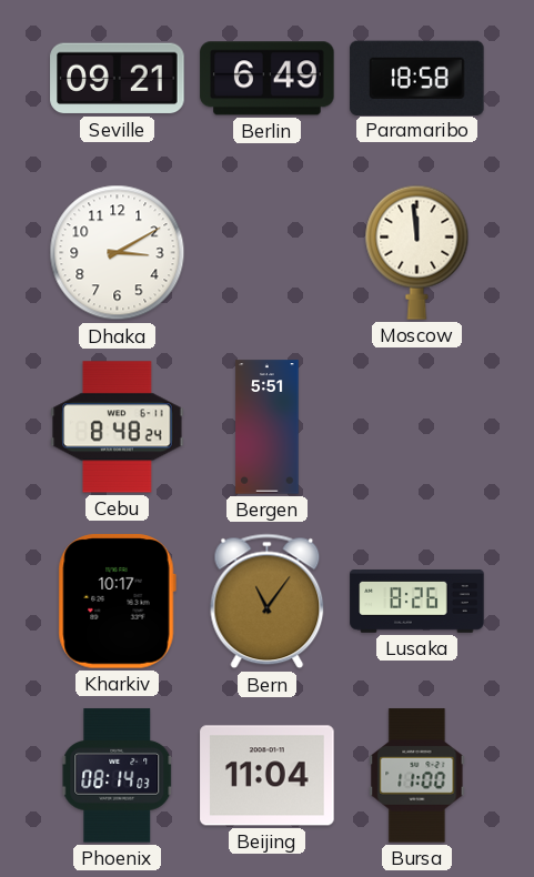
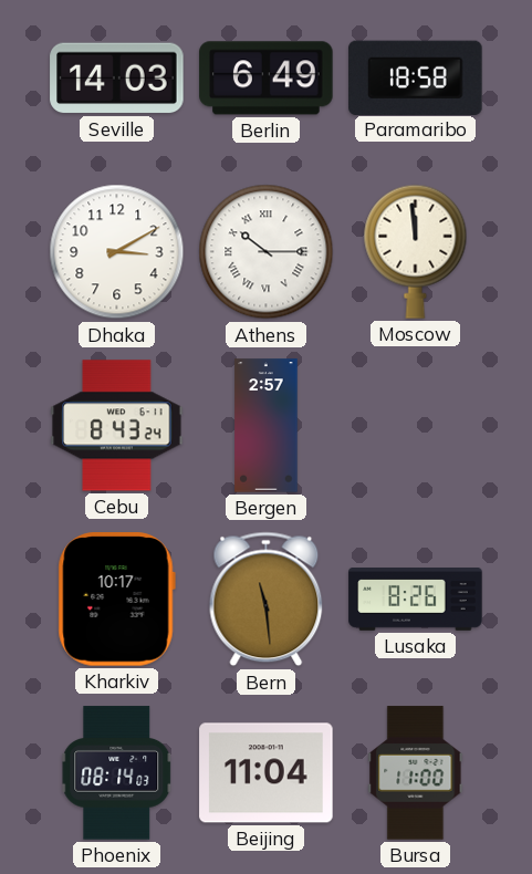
Seville: 09:21 -> 14:03 (117, 79)
Athens: none -> 10:15 (267, 252)
Cebu: 8:48 -> 8:43 (117, 426)
Bergen: 5:51 -> 2:57 (267, 426)
Bern: 11:06 -> 11:29 (267, 600)
